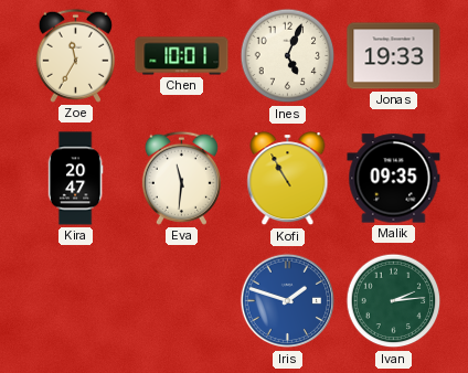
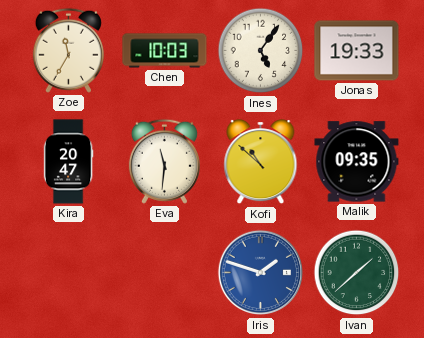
Chen: 10:01 -> 10:03 (165, 51)
Ines: 5:04 -> 5:06 (261, 51)
Kofi: 10:55 -> 10:52 (261, 163)
Ivan: 2:14 -> 1:38 (357, 273)
